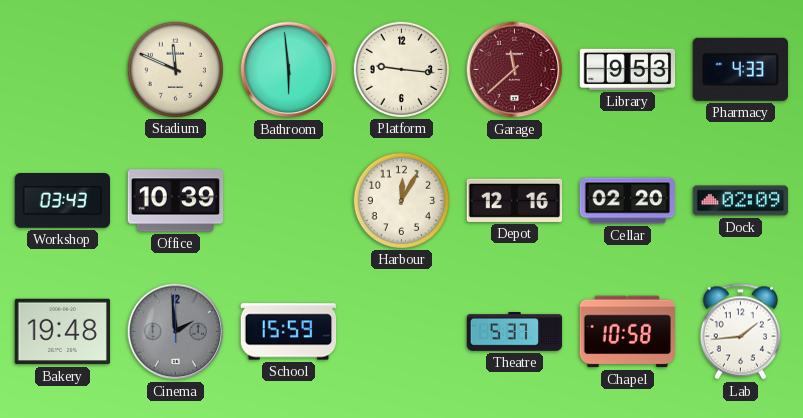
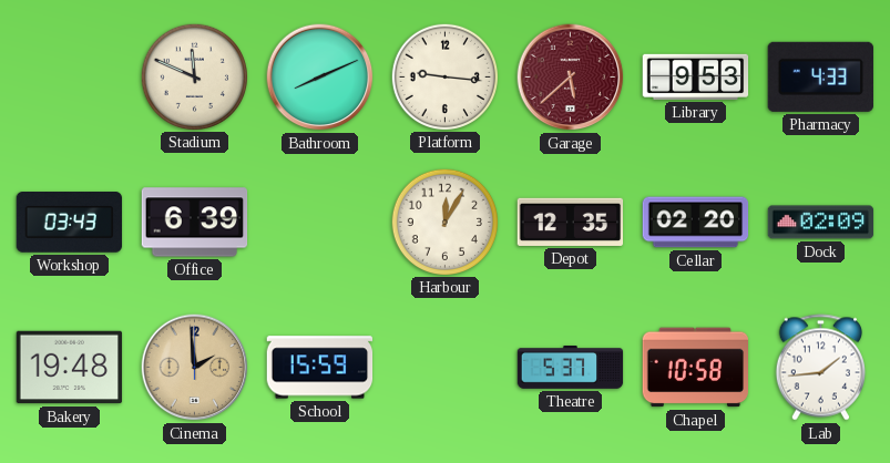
Bathroom: 5:59 -> 8:11 (320, 78)
Garage: 11:38 -> 5:38 (571, 78)
Office: 10:39 -> 6:39 (195, 223)
Depot: 12:16 -> 12:35 (571, 222)
Cinema dial: grey -> champagne (195, 368)
